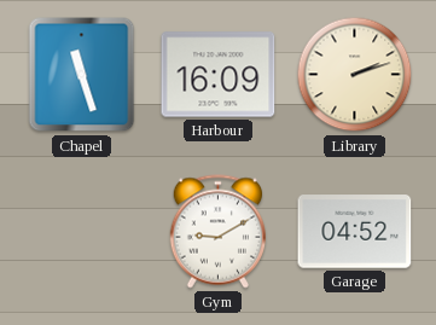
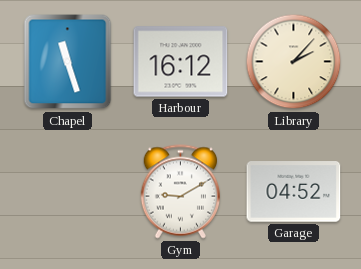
Harbour: 16:09 -> 16:12 (181, 62)
Library: 2:12 -> 2:07 (294, 62)
